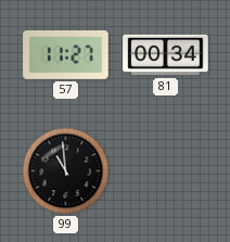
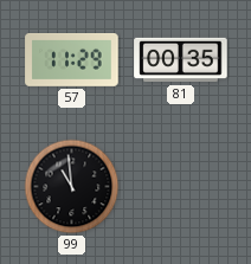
57: 11:27 -> 11:29 (72, 60)
81: 00:34 -> 00:35 (181, 60)
